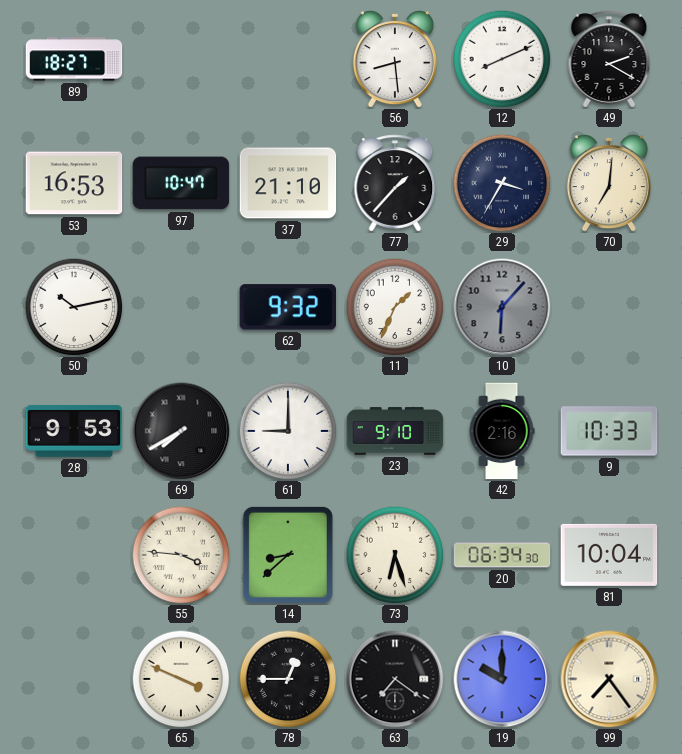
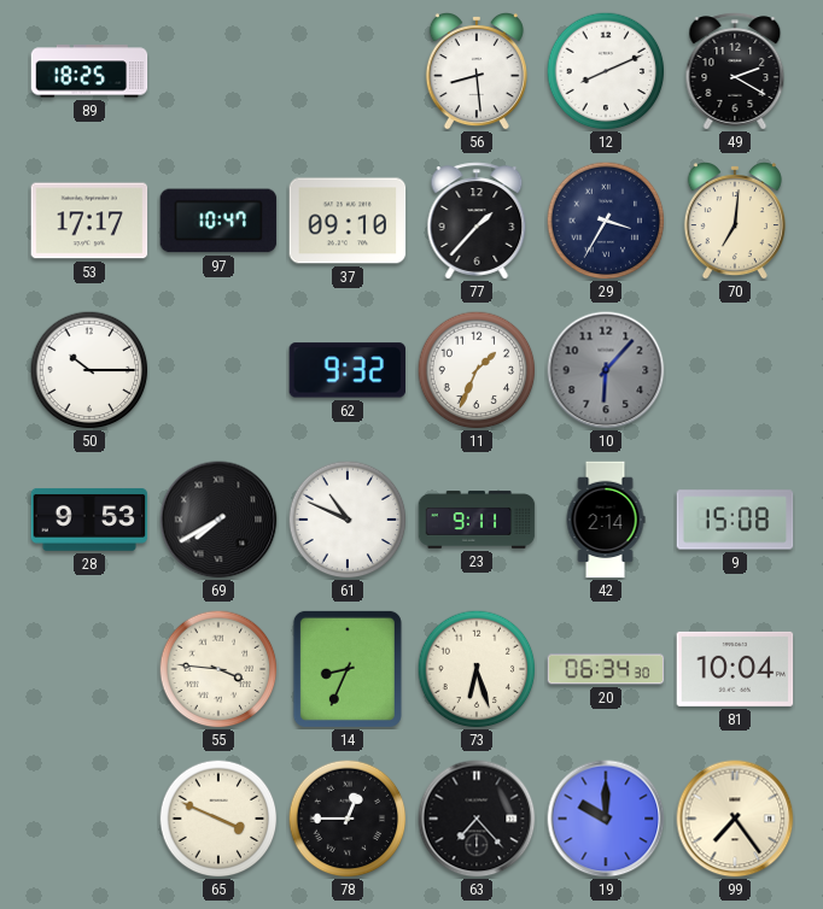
89: 18:27 -> 18:25 (89, 71)
53: 16:53 -> 17:17 (89, 221)
37: 21:10 -> 09:10 (348, 221)
50: 10:13 -> 10:15 (89, 370)
61: 9:00 -> 10:49 (348, 520)
23: 9:10 -> 9:11 (477, 520)
42: 2:16 -> 2:14 (606, 520)
9: 10:33 -> 15:08 (735, 520)
14: 8:38 -> 8:34 (348, 669)
63: 7:21 -> 7:23 (477, 819)
